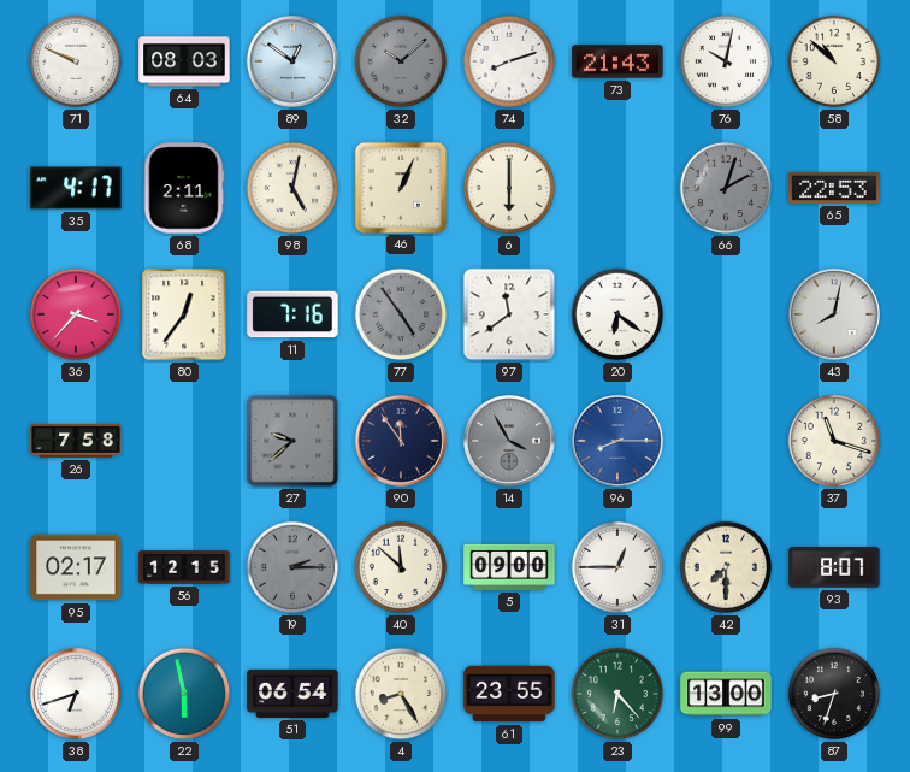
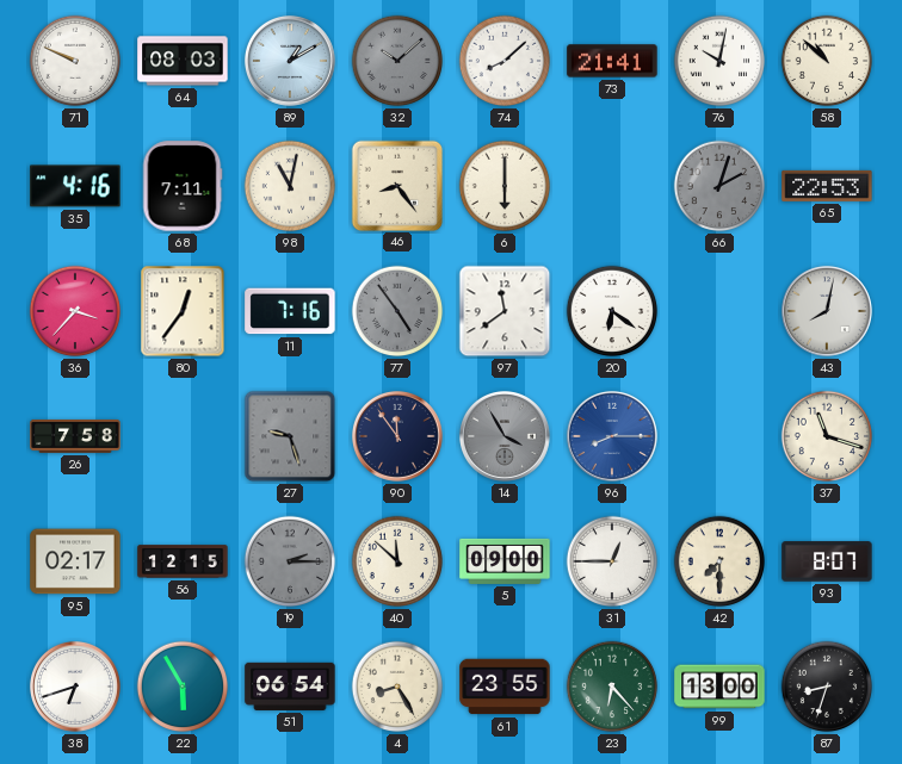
89: 12:51 -> 1:10 (290, 61)
74: 8:12 -> 8:08 (505, 61)
73: 21:43 -> 21:41 (612, 61)
35: 4:17 -> 4:16 (75, 186)
68: 2:11 -> 7:11 (183, 186)
98: 5:02 -> 11:02 (290, 186)
46: 1:04 -> 8:24 (396, 185)
27: 9:38 -> 9:27 (290, 436)
22: 5:58 -> 5:55 (183, 687)
